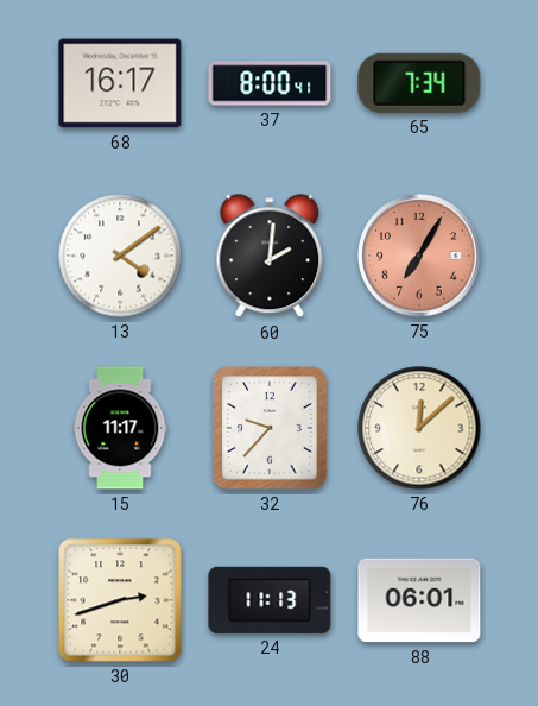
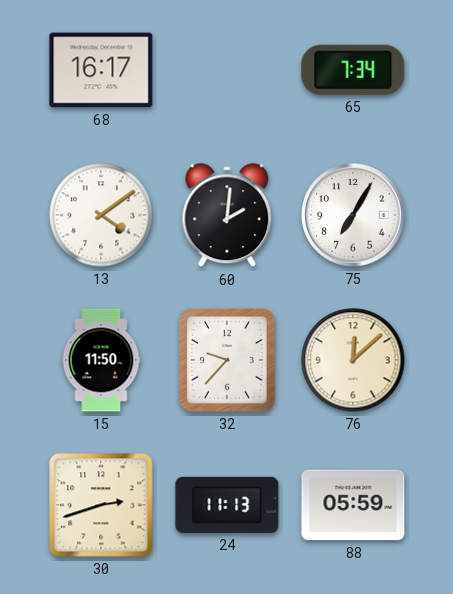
37: 8:00 -> none (270, 83)
75 dial: salmon -> white (353, 215)
15: 11:17 -> 11:50 (101, 360)
88: 06:01 -> 05:59 (353, 505)
